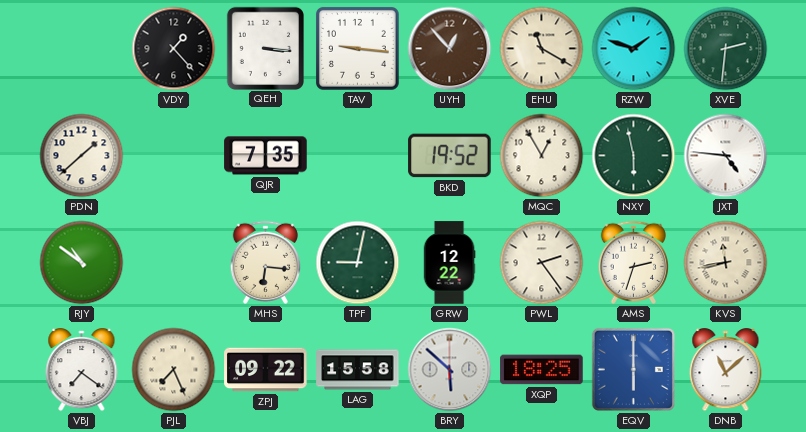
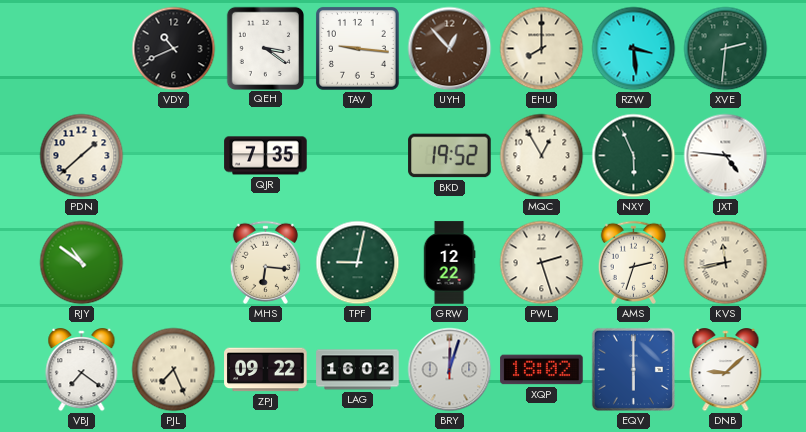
VDY: 1:23 -> 10:41 (174, 49)
QEH: 3:16 -> 3:21 (265, 48)
EHU: 11:20 -> 8:00 (542, 49)
RZW: 1:48 -> 3:29 (634, 49)
NXY: 5:58 -> 5:56 (634, 156)
PWL: 2:24 -> 2:27 (542, 263)
LAG: 15:58 -> 16:02 (358, 370)
BRY: 5:52 -> 12:03 (450, 370)
XQP: 18:25 -> 18:02 (542, 370)
DNB: 11:08 -> 9:08 (726, 370)
